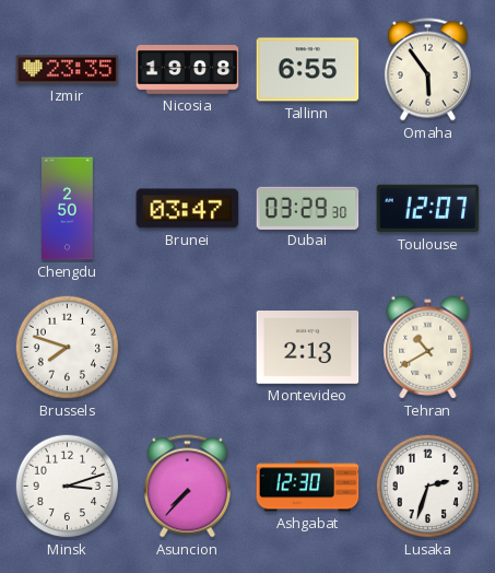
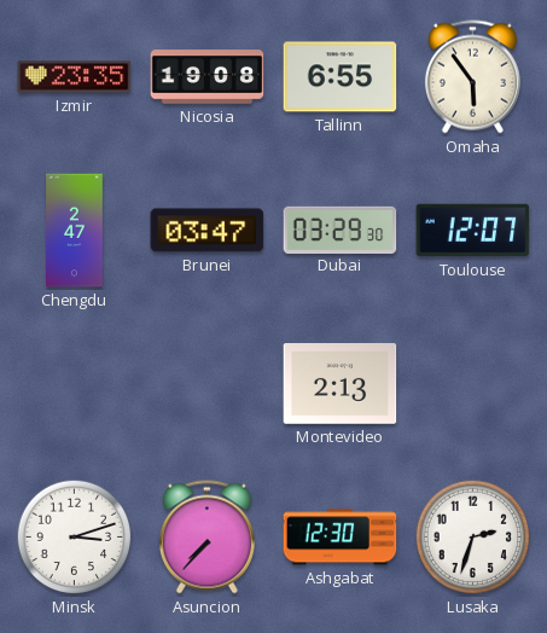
Chengdu: 2:50 -> 2:47 (75, 231)
Brussels: 7:48 -> none (68, 348)
Tehran: 10:40 -> none (428, 348)
